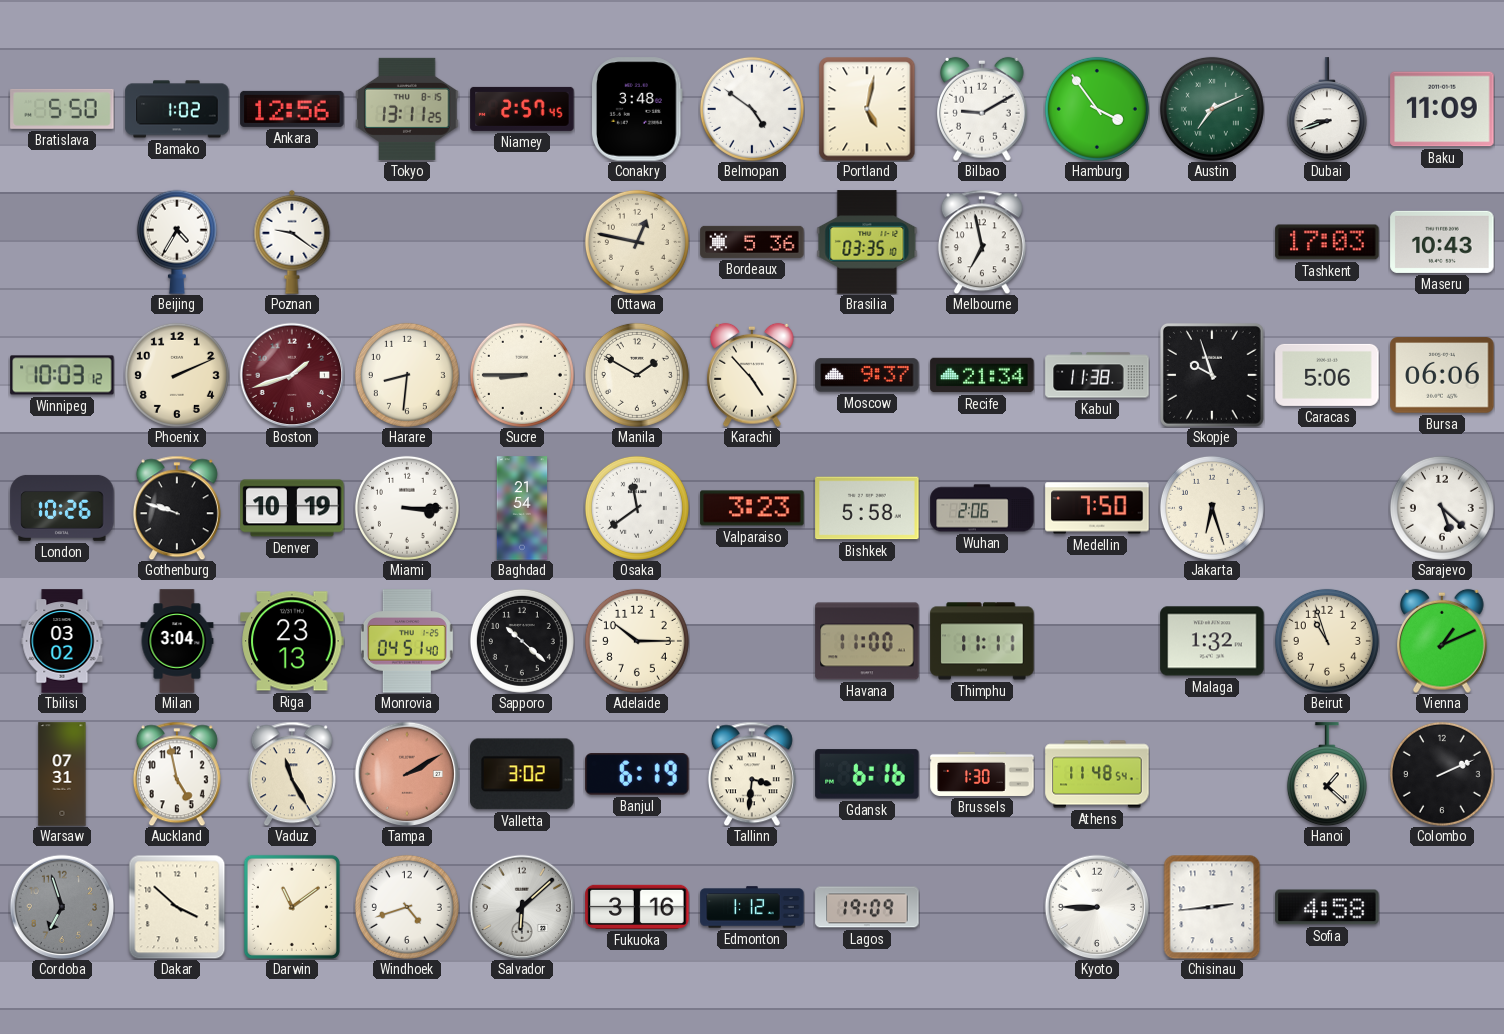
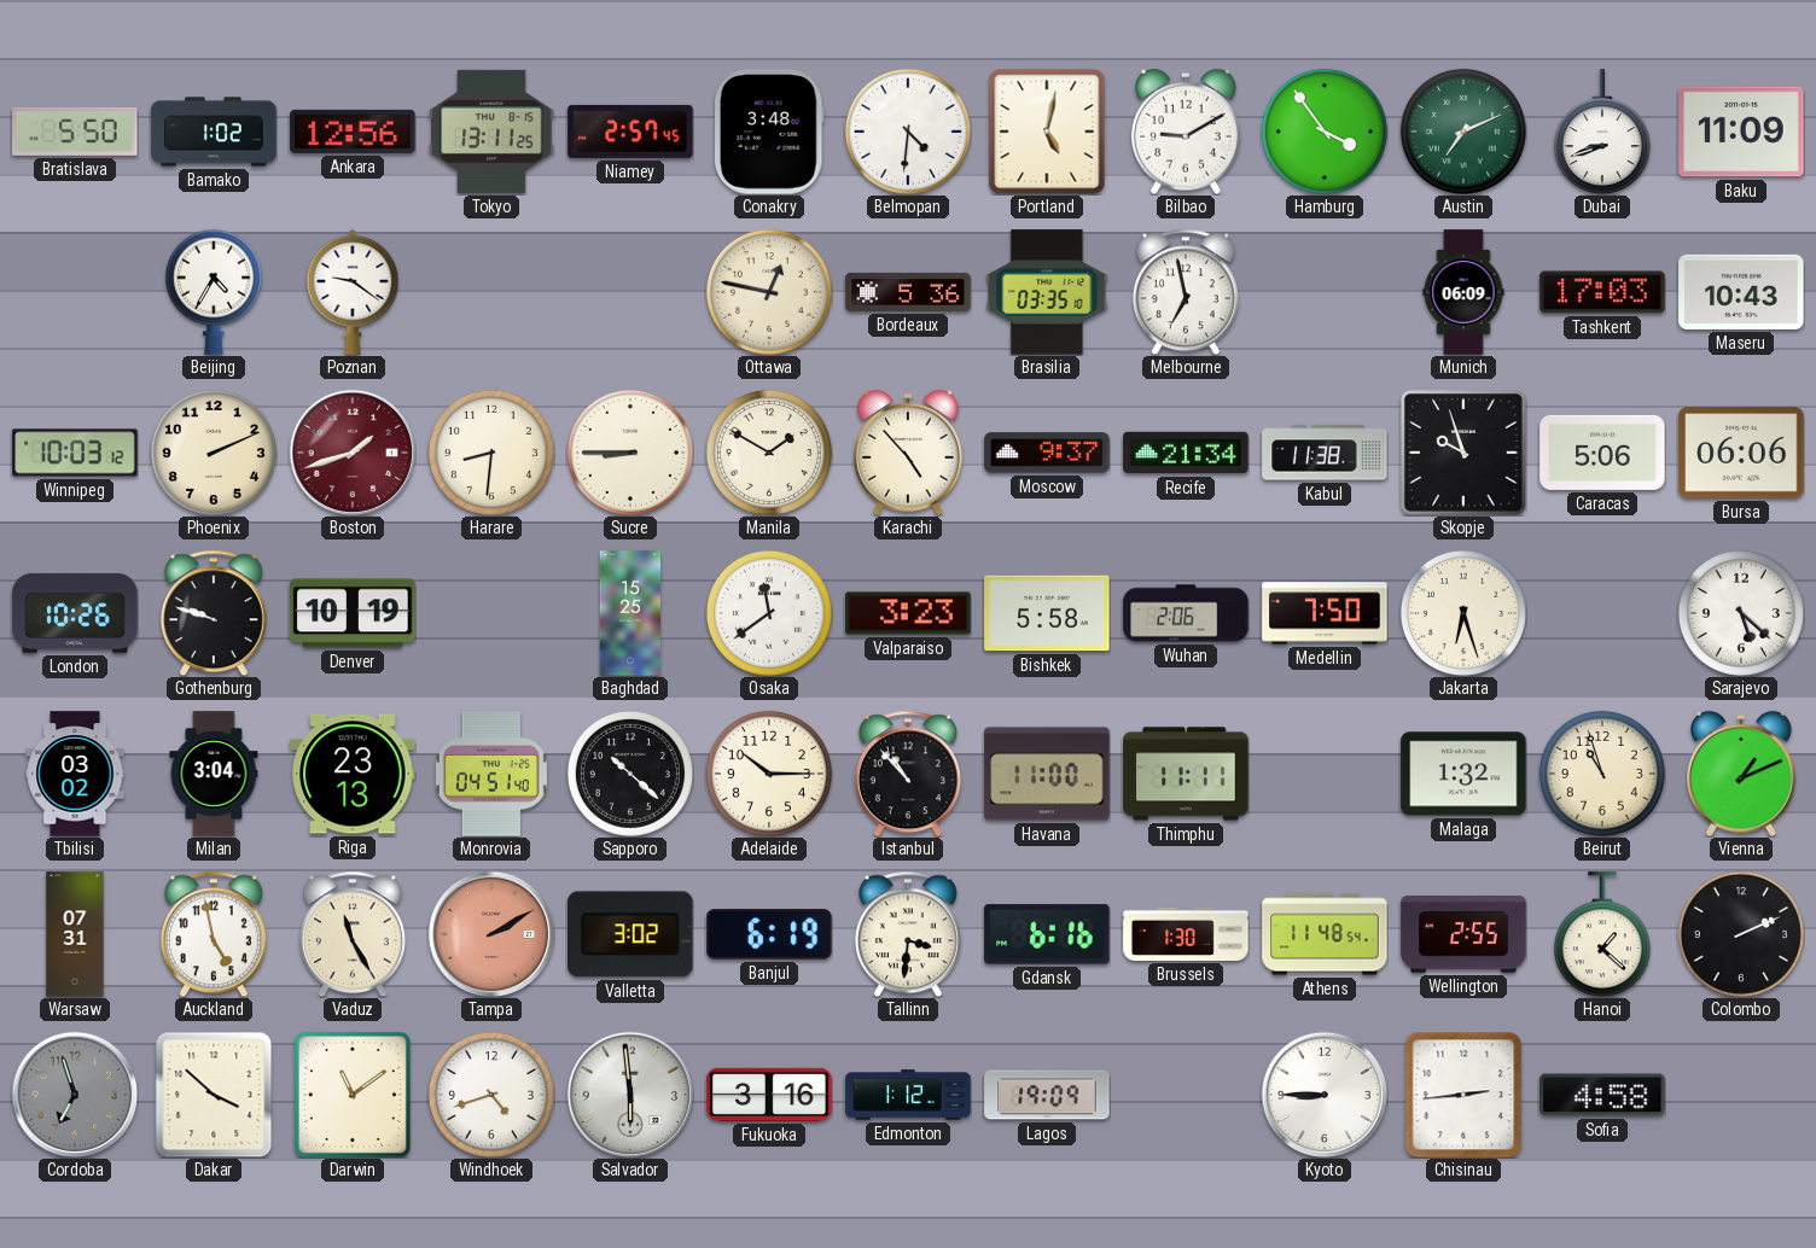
Belmopan: 4:51 -> 4:31 (908, 132)
Munich: none -> 06:09 (1463, 292)
Miami: 3:15 -> none (407, 508)
Baghdad: 21:54 -> 15:25 (630, 613)
Istanbul: none -> 10:53 (908, 774)
Wellington: none -> 2:55 (1463, 934)
Salvador: 6:08 -> 5:59 (630, 1095)
